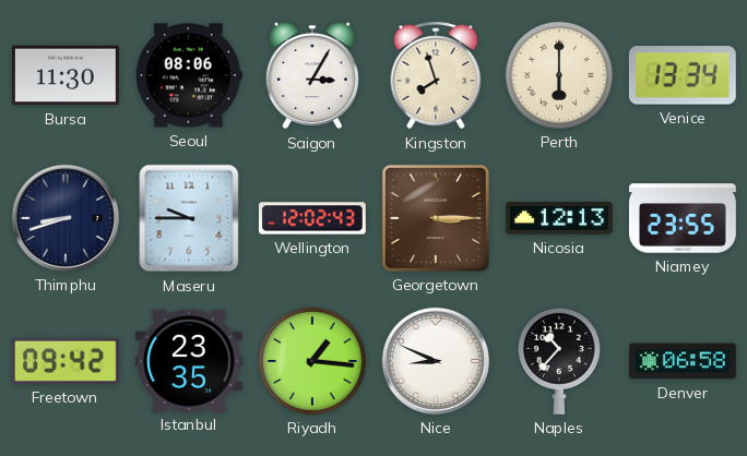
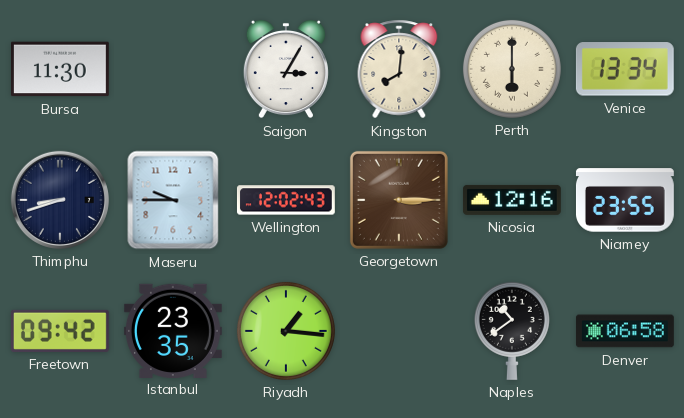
Seoul: 08:06 -> none (189, 75)
Kingston: 7:57 -> 8:01 (399, 69)
Nicosia: 12:13 -> 12:16 (512, 200)
Nice: 8:49 -> none (436, 361)
Naples: 10:37 -> 10:39 (512, 331)
